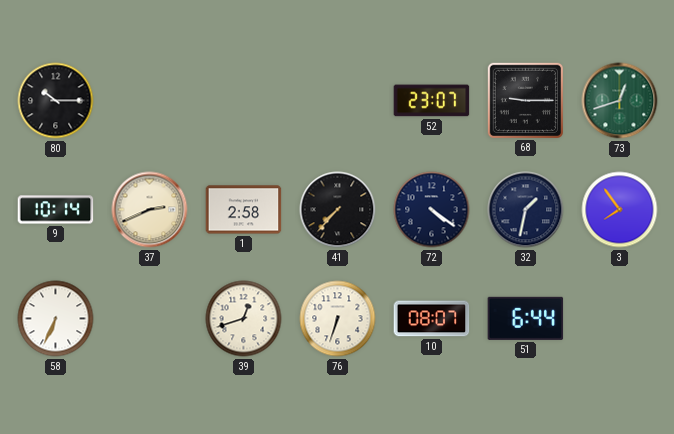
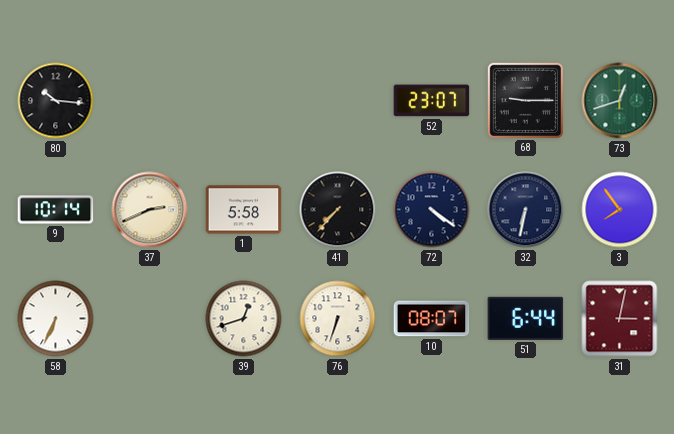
80: 10:15 -> 10:16 (56, 101)
1: 2:58 -> 5:58 (244, 210)
32: 1:32 -> 6:32 (526, 210)
31: none -> 3:02 (620, 319)
